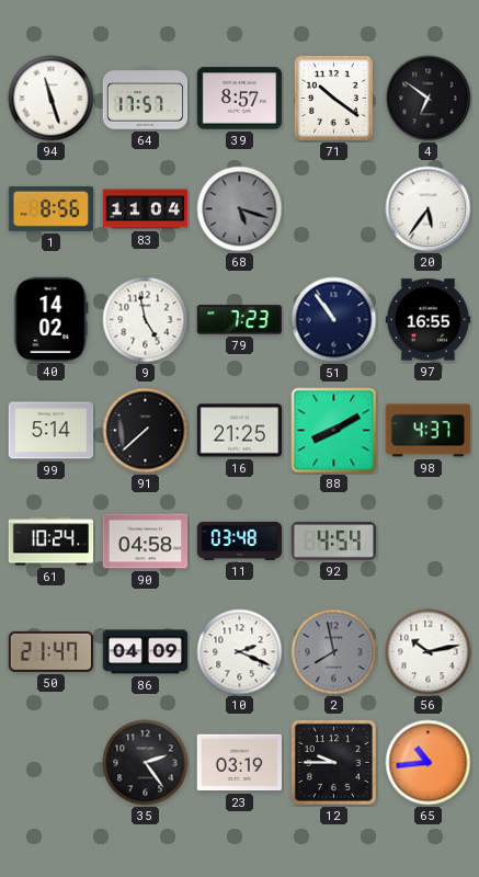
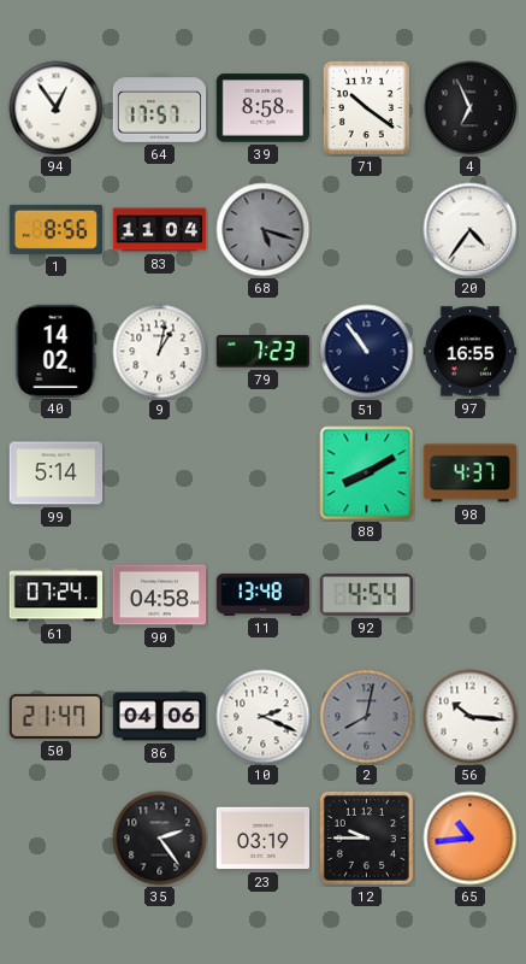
94: 11:27 -> 12:54 (57, 108)
39: 8:57 -> 8:58 (264, 108)
4: 6:51 -> 6:56 (471, 108)
20: 5:36 -> 4:36 (471, 230)
9: 4:58 -> 1:02 (160, 352)
91: 7:38 -> none (146, 431)
16: 21:25 -> none (240, 431)
61: 10:24 -> 07:24 (57, 595)
11: 03:48 -> 13:48 (264, 594)
86: 04:09 -> 04:06 (160, 717)
2: 7:58 -> 8:02 (367, 717)
56: 10:13 -> 10:16 (471, 717)
